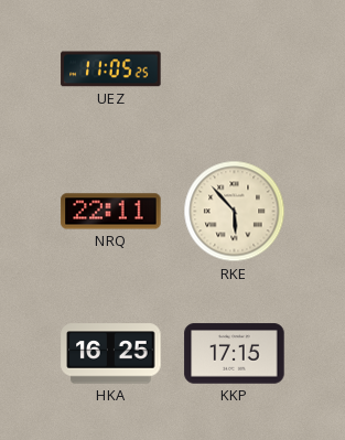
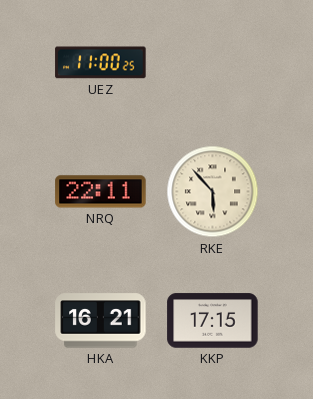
UEZ: 11:05 -> 11:00 (101, 63)
HKA: 16:25 -> 16:21 (101, 321)
